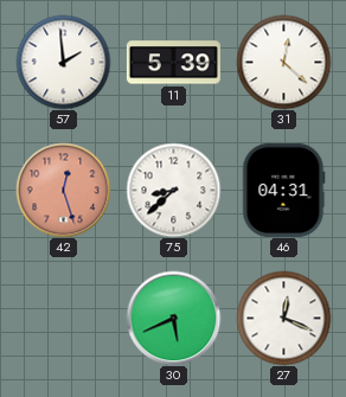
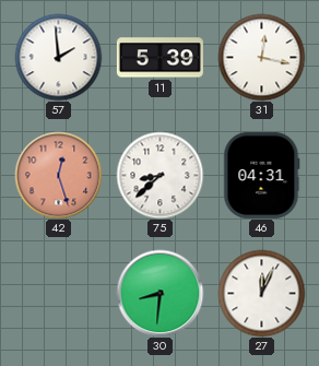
31: 12:22 -> 12:17 (261, 57)
30: 5:41 -> 8:31 (159, 293)
27: 12:19 -> 12:04 (261, 293)
